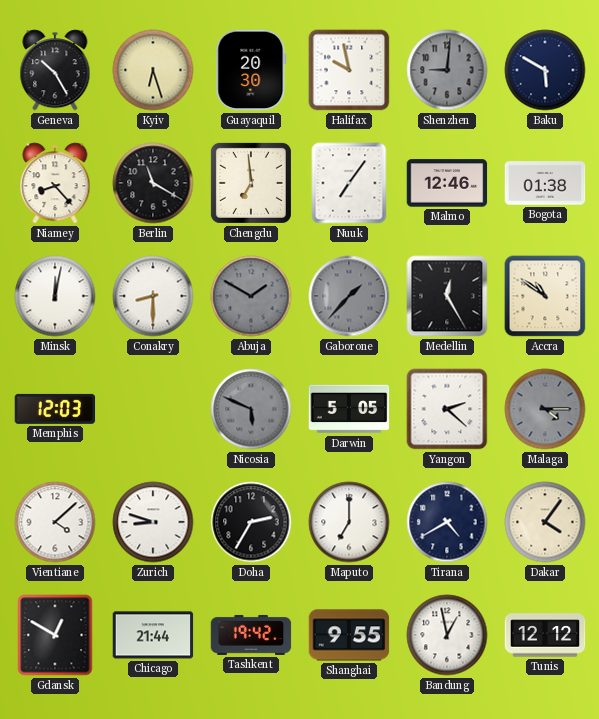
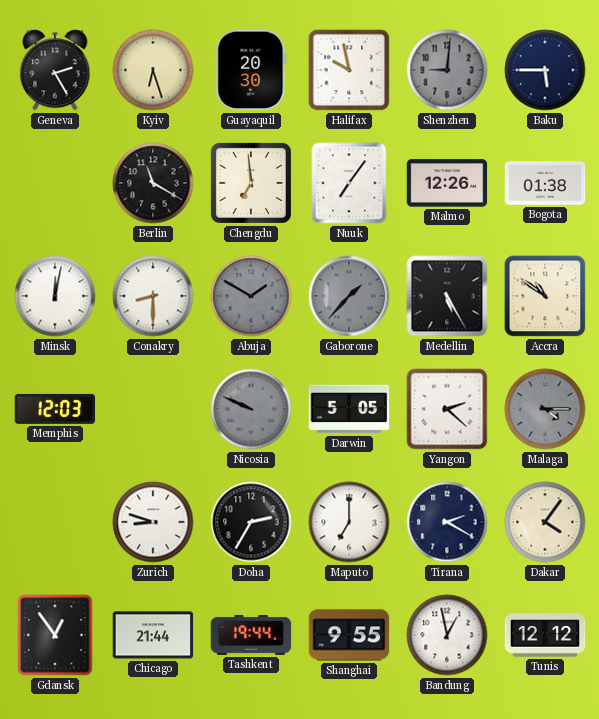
Geneva: 10:25 -> 2:25 (55, 70)
Baku: 5:50 -> 5:45 (545, 70)
Niamey: 8:23 -> none (55, 183)
Malmo: 12:46 -> 12:26 (447, 183)
Medellin: 12:25 -> 5:25 (447, 296)
Nicosia: 5:49 -> 9:49 (251, 409)
Vientiane: 4:08 -> none (55, 522)
Tirana: 4:40 -> 2:20 (447, 522)
Gdansk: 12:50 -> 12:54 (55, 635)
Tashkent: 19:42 -> 19:44 (251, 635)
